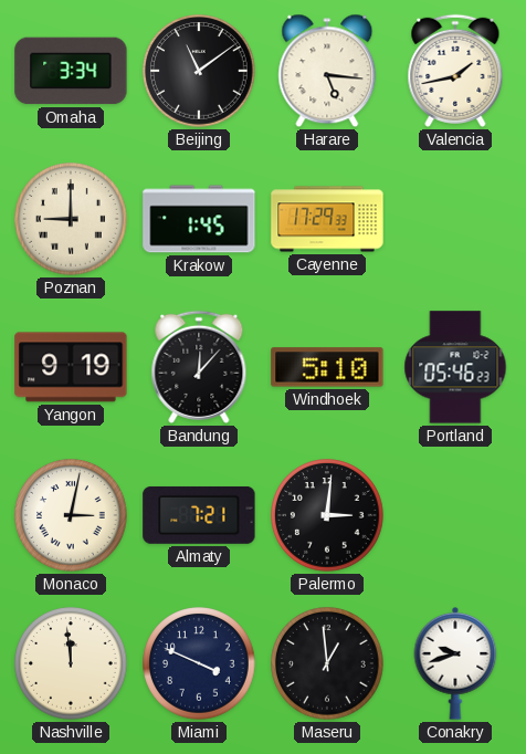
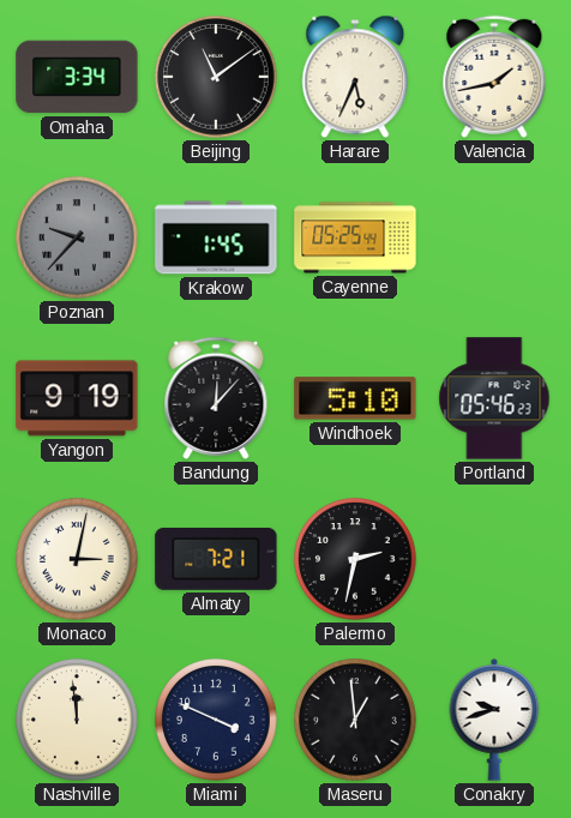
Harare: 5:16 -> 5:34 (355, 77)
Poznan: 9:00 -> 9:37 (77, 237)
Poznan dial: cream -> grey (77, 237)
Cayenne: 17:29 -> 05:25 (355, 237)
Palermo: 3:01 -> 2:32 (355, 559)
